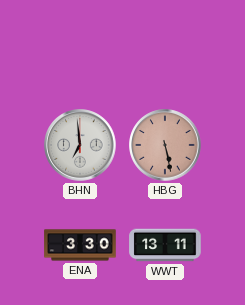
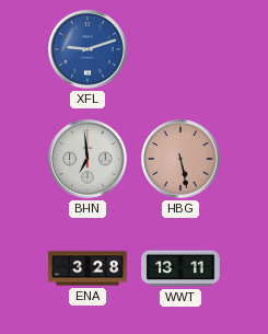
XFL: none -> 9:12 (88, 49)
ENA: 3:30 -> 3:28 (88, 268)
